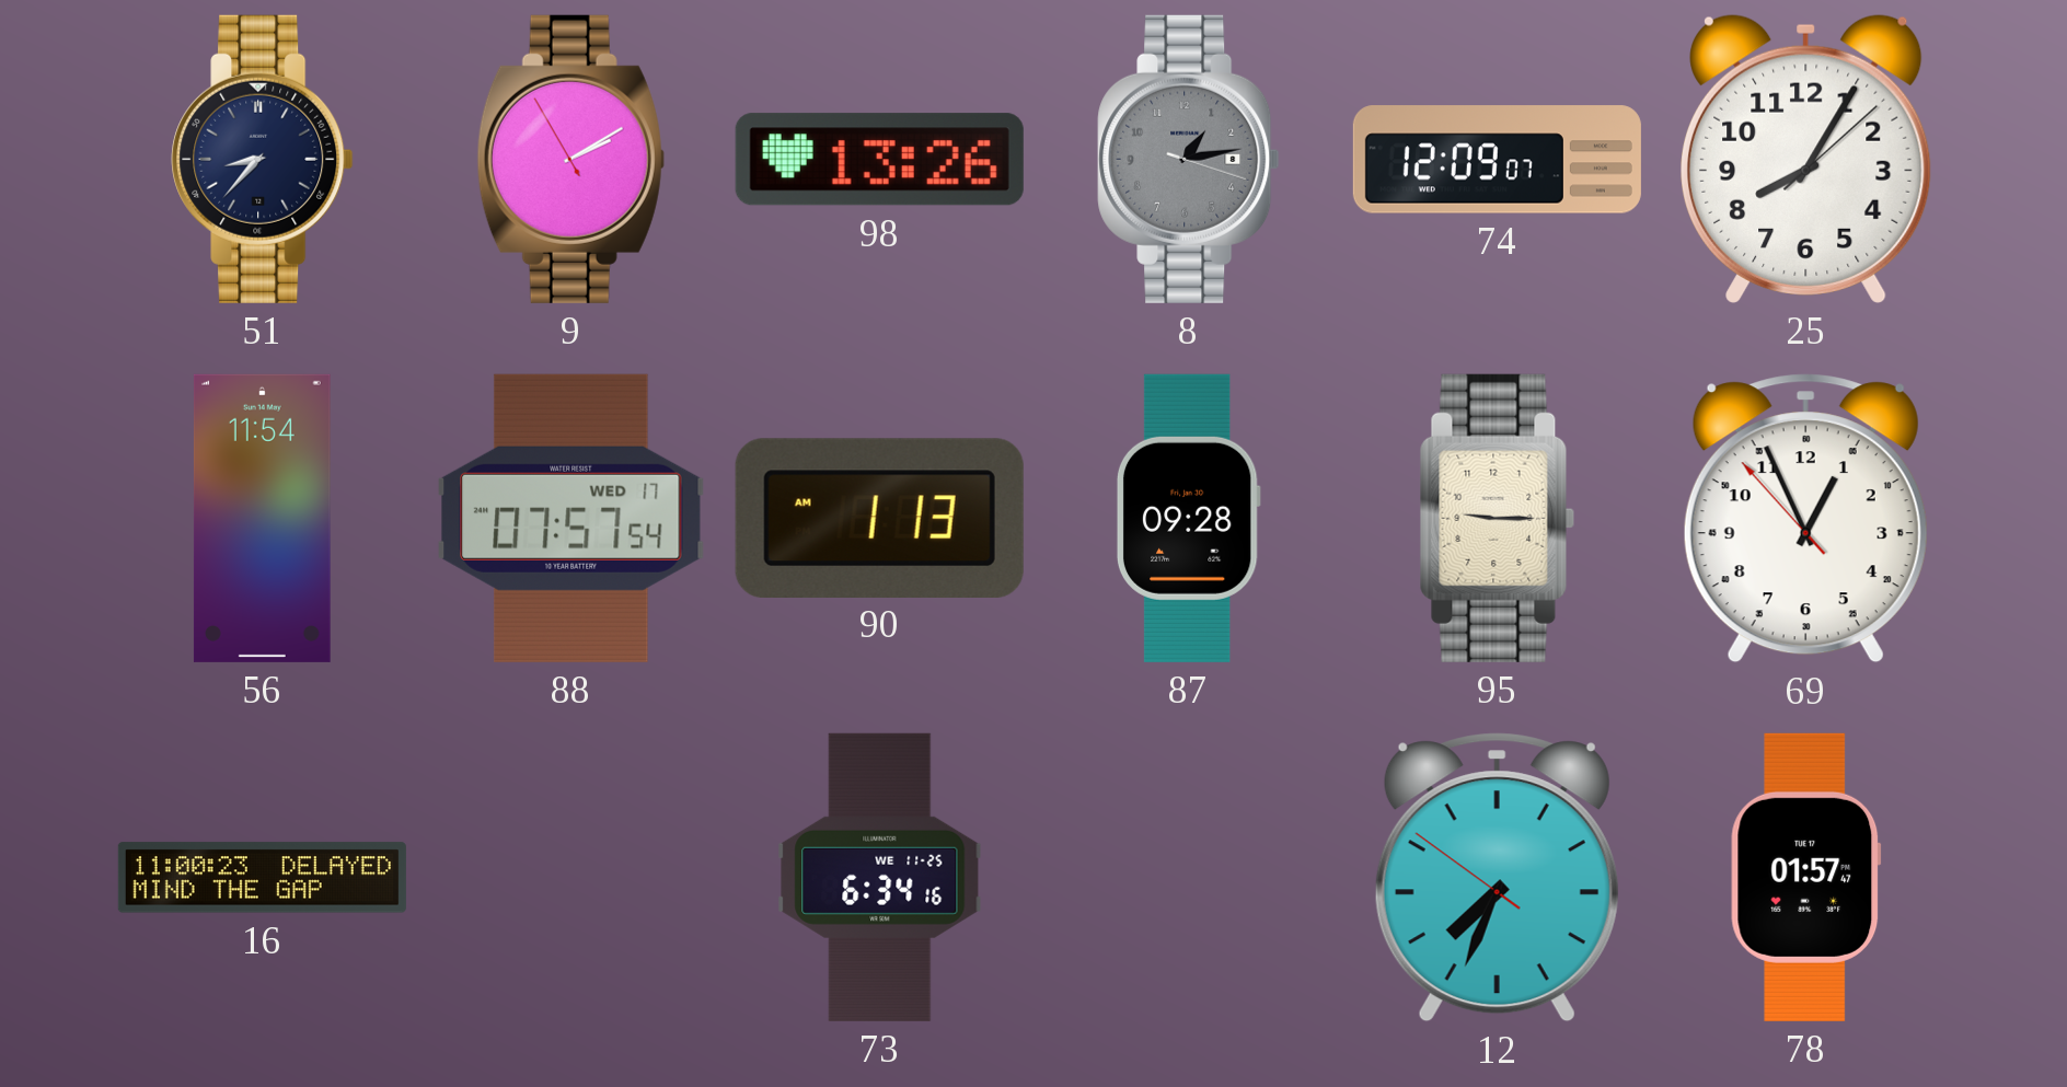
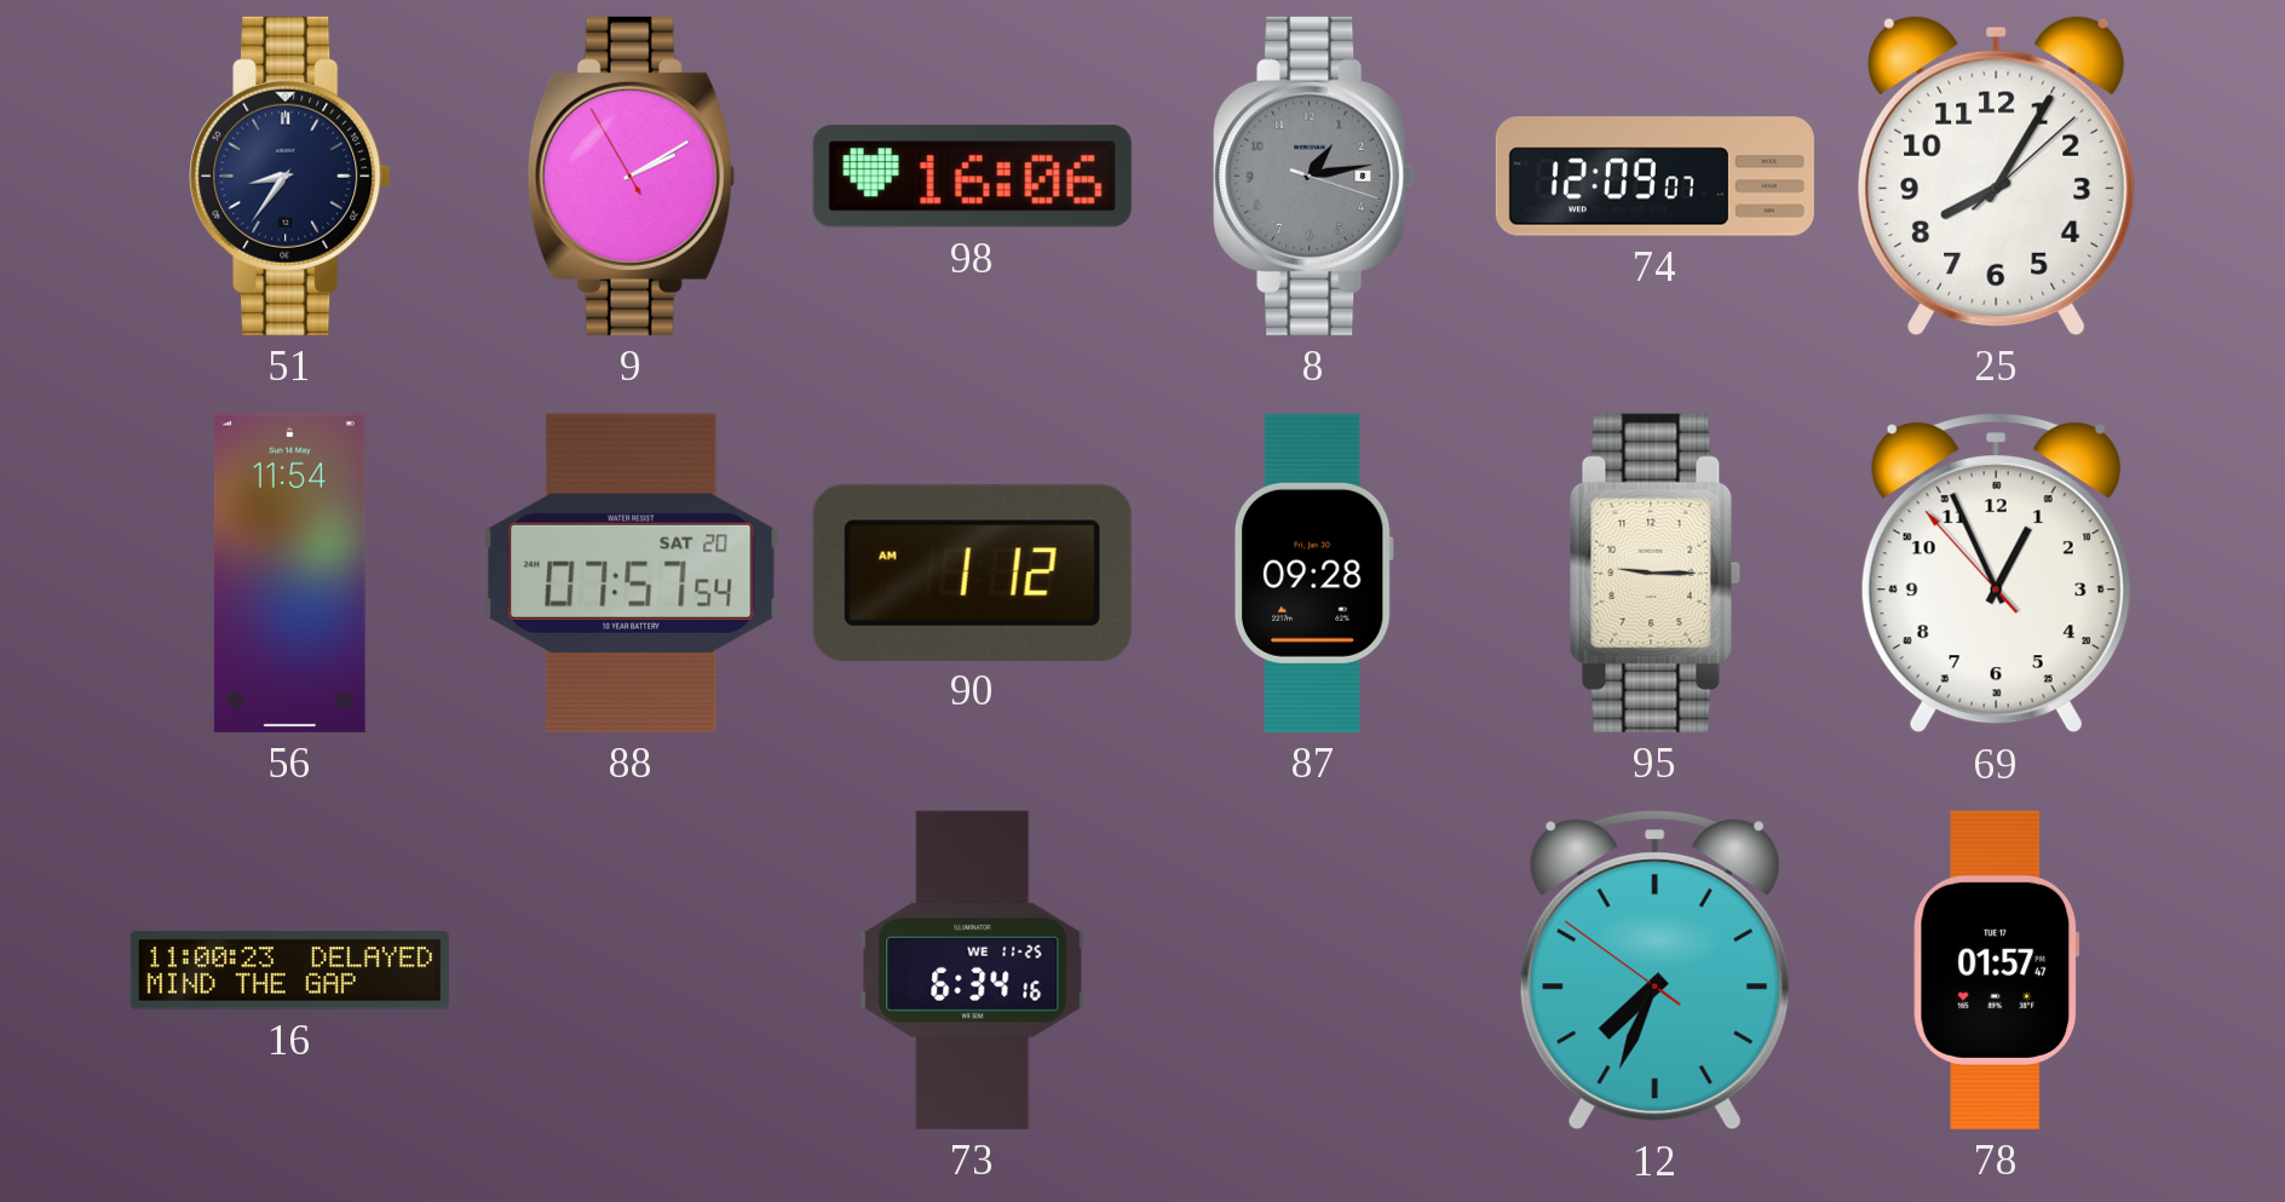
51: 8:37 -> 8:36 (290, 176)
98: 13:26 -> 16:06 (972, 177)
88 date: WED 17 -> SAT 20 (631, 573)
90: 1:13 -> 1:12 (972, 573)
